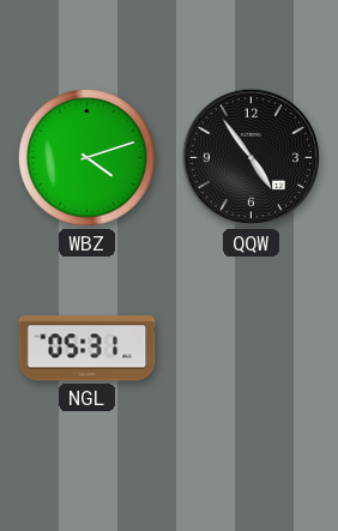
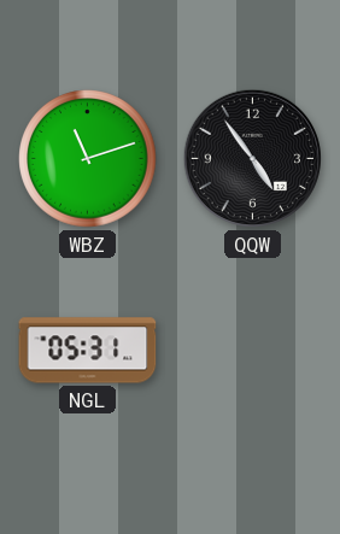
WBZ: 4:12 -> 11:12 (88, 159)
